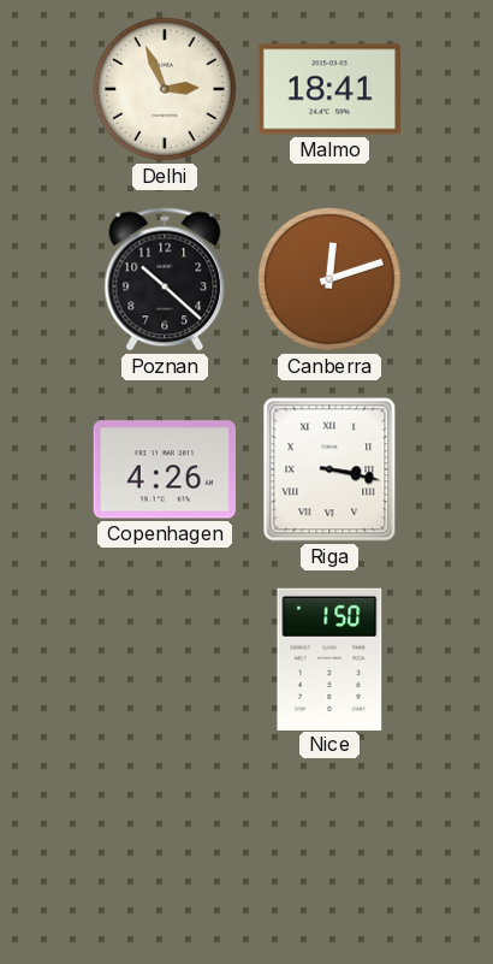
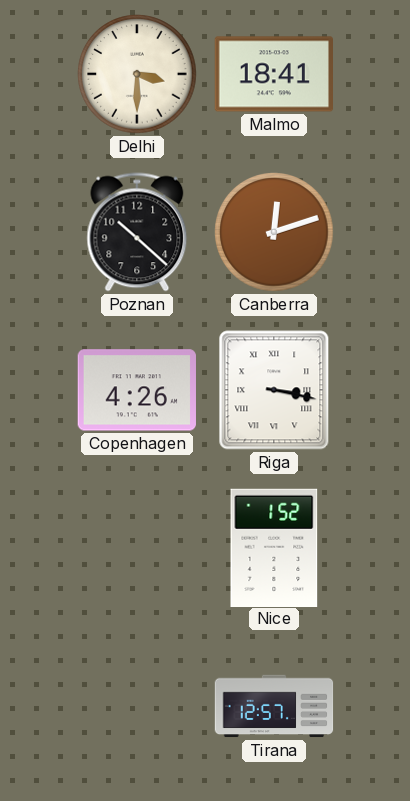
Delhi: 2:56 -> 3:30 (137, 74)
Nice: 1:50 -> 1:52 (274, 547)
Tirana: none -> 12:57 (274, 706)
